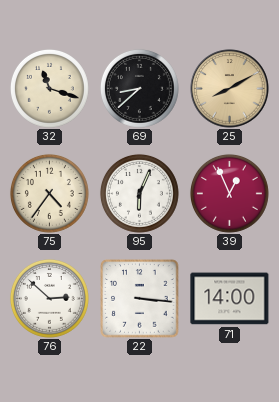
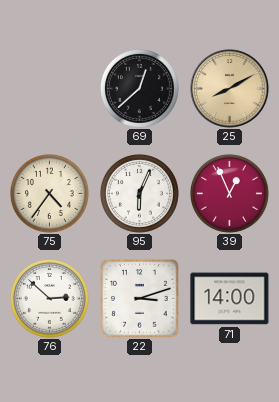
32: 11:18 -> none (49, 88)
69: 8:38 -> 12:38 (139, 88)
22: 3:16 -> 3:12 (140, 299)
